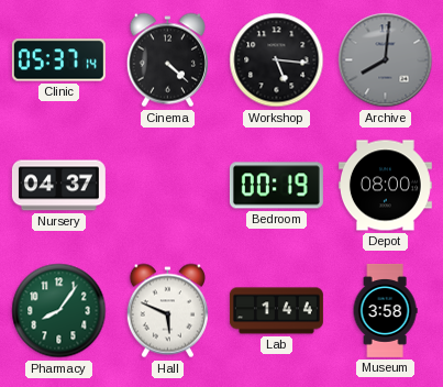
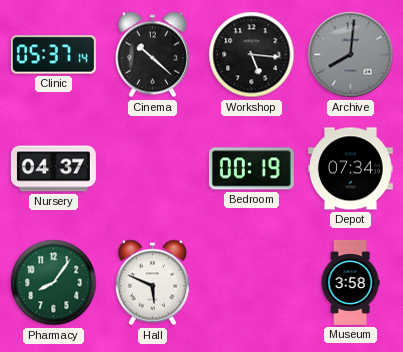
Cinema: 4:22 -> 10:22 (152, 55)
Depot: 08:00 -> 07:34 (350, 169)
Lab: 1:44 -> none (276, 311)
